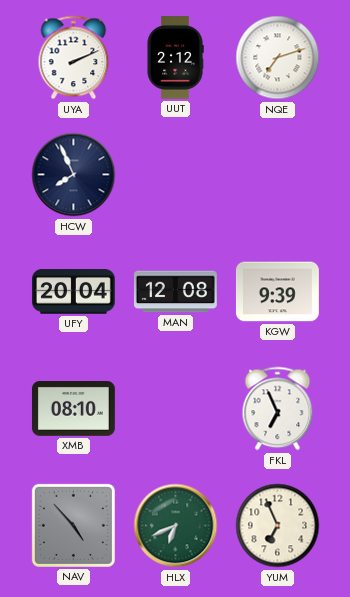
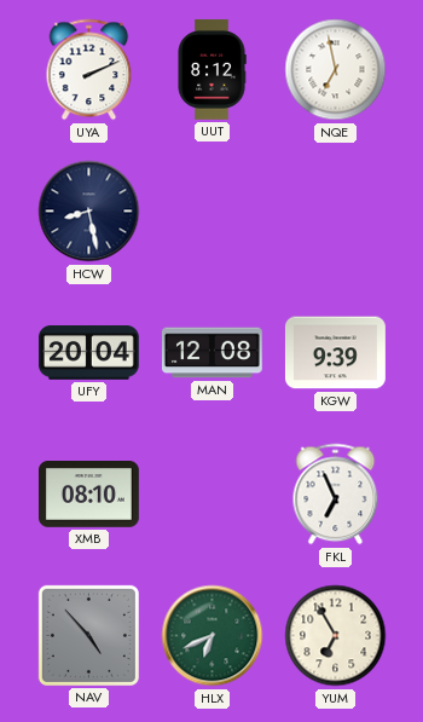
UUT: 2:12 -> 8:12 (211, 69)
NQE: 7:12 -> 6:58 (336, 70)
HCW: 7:56 -> 8:28 (89, 212)
YUM: 6:56 -> 6:55 (336, 636)
